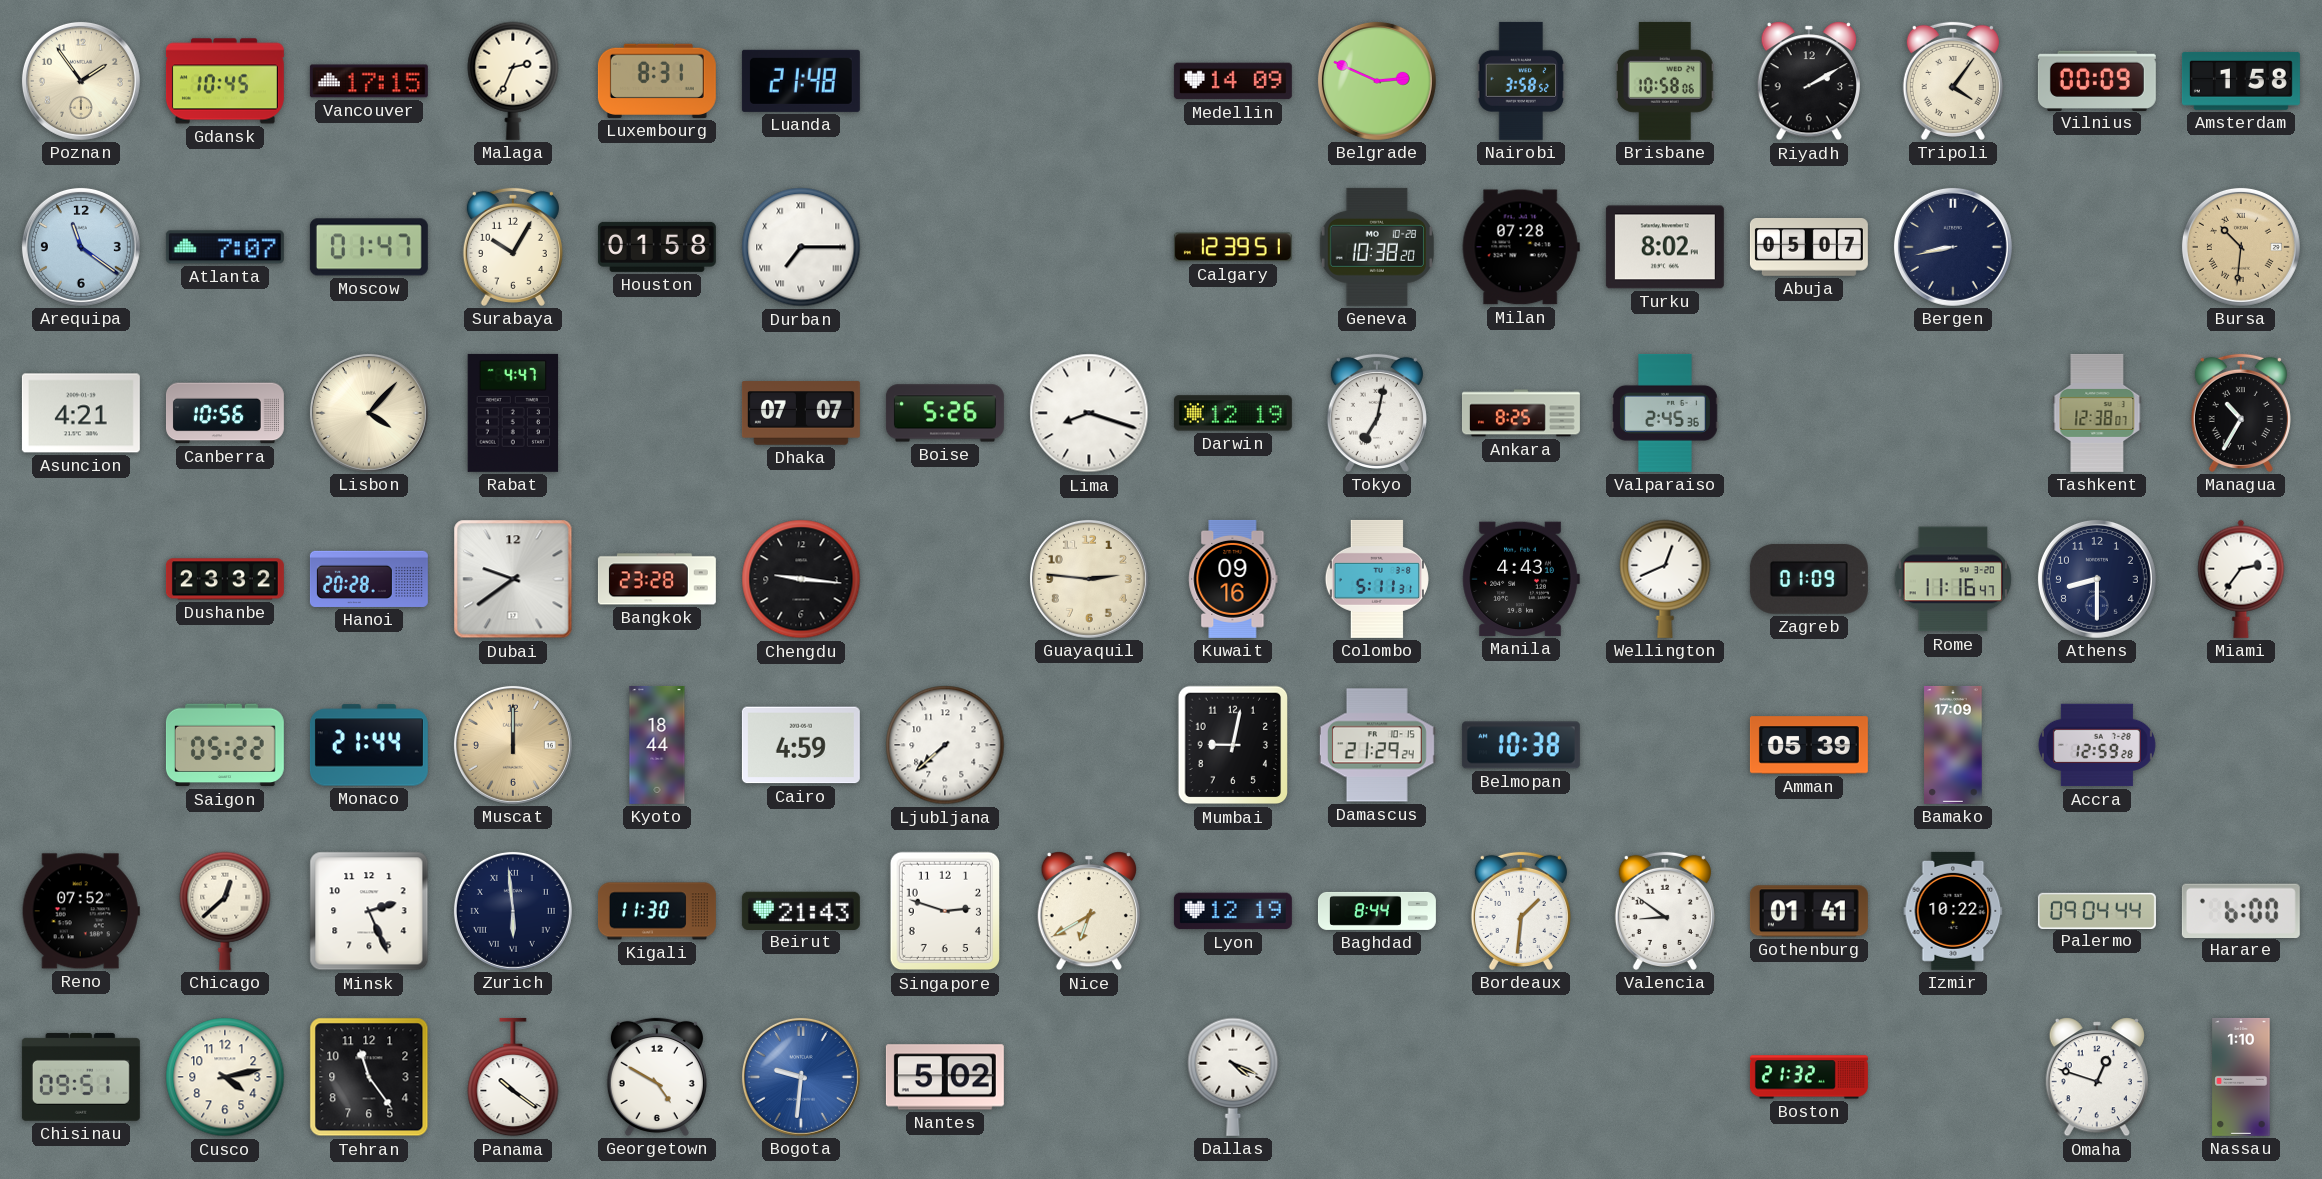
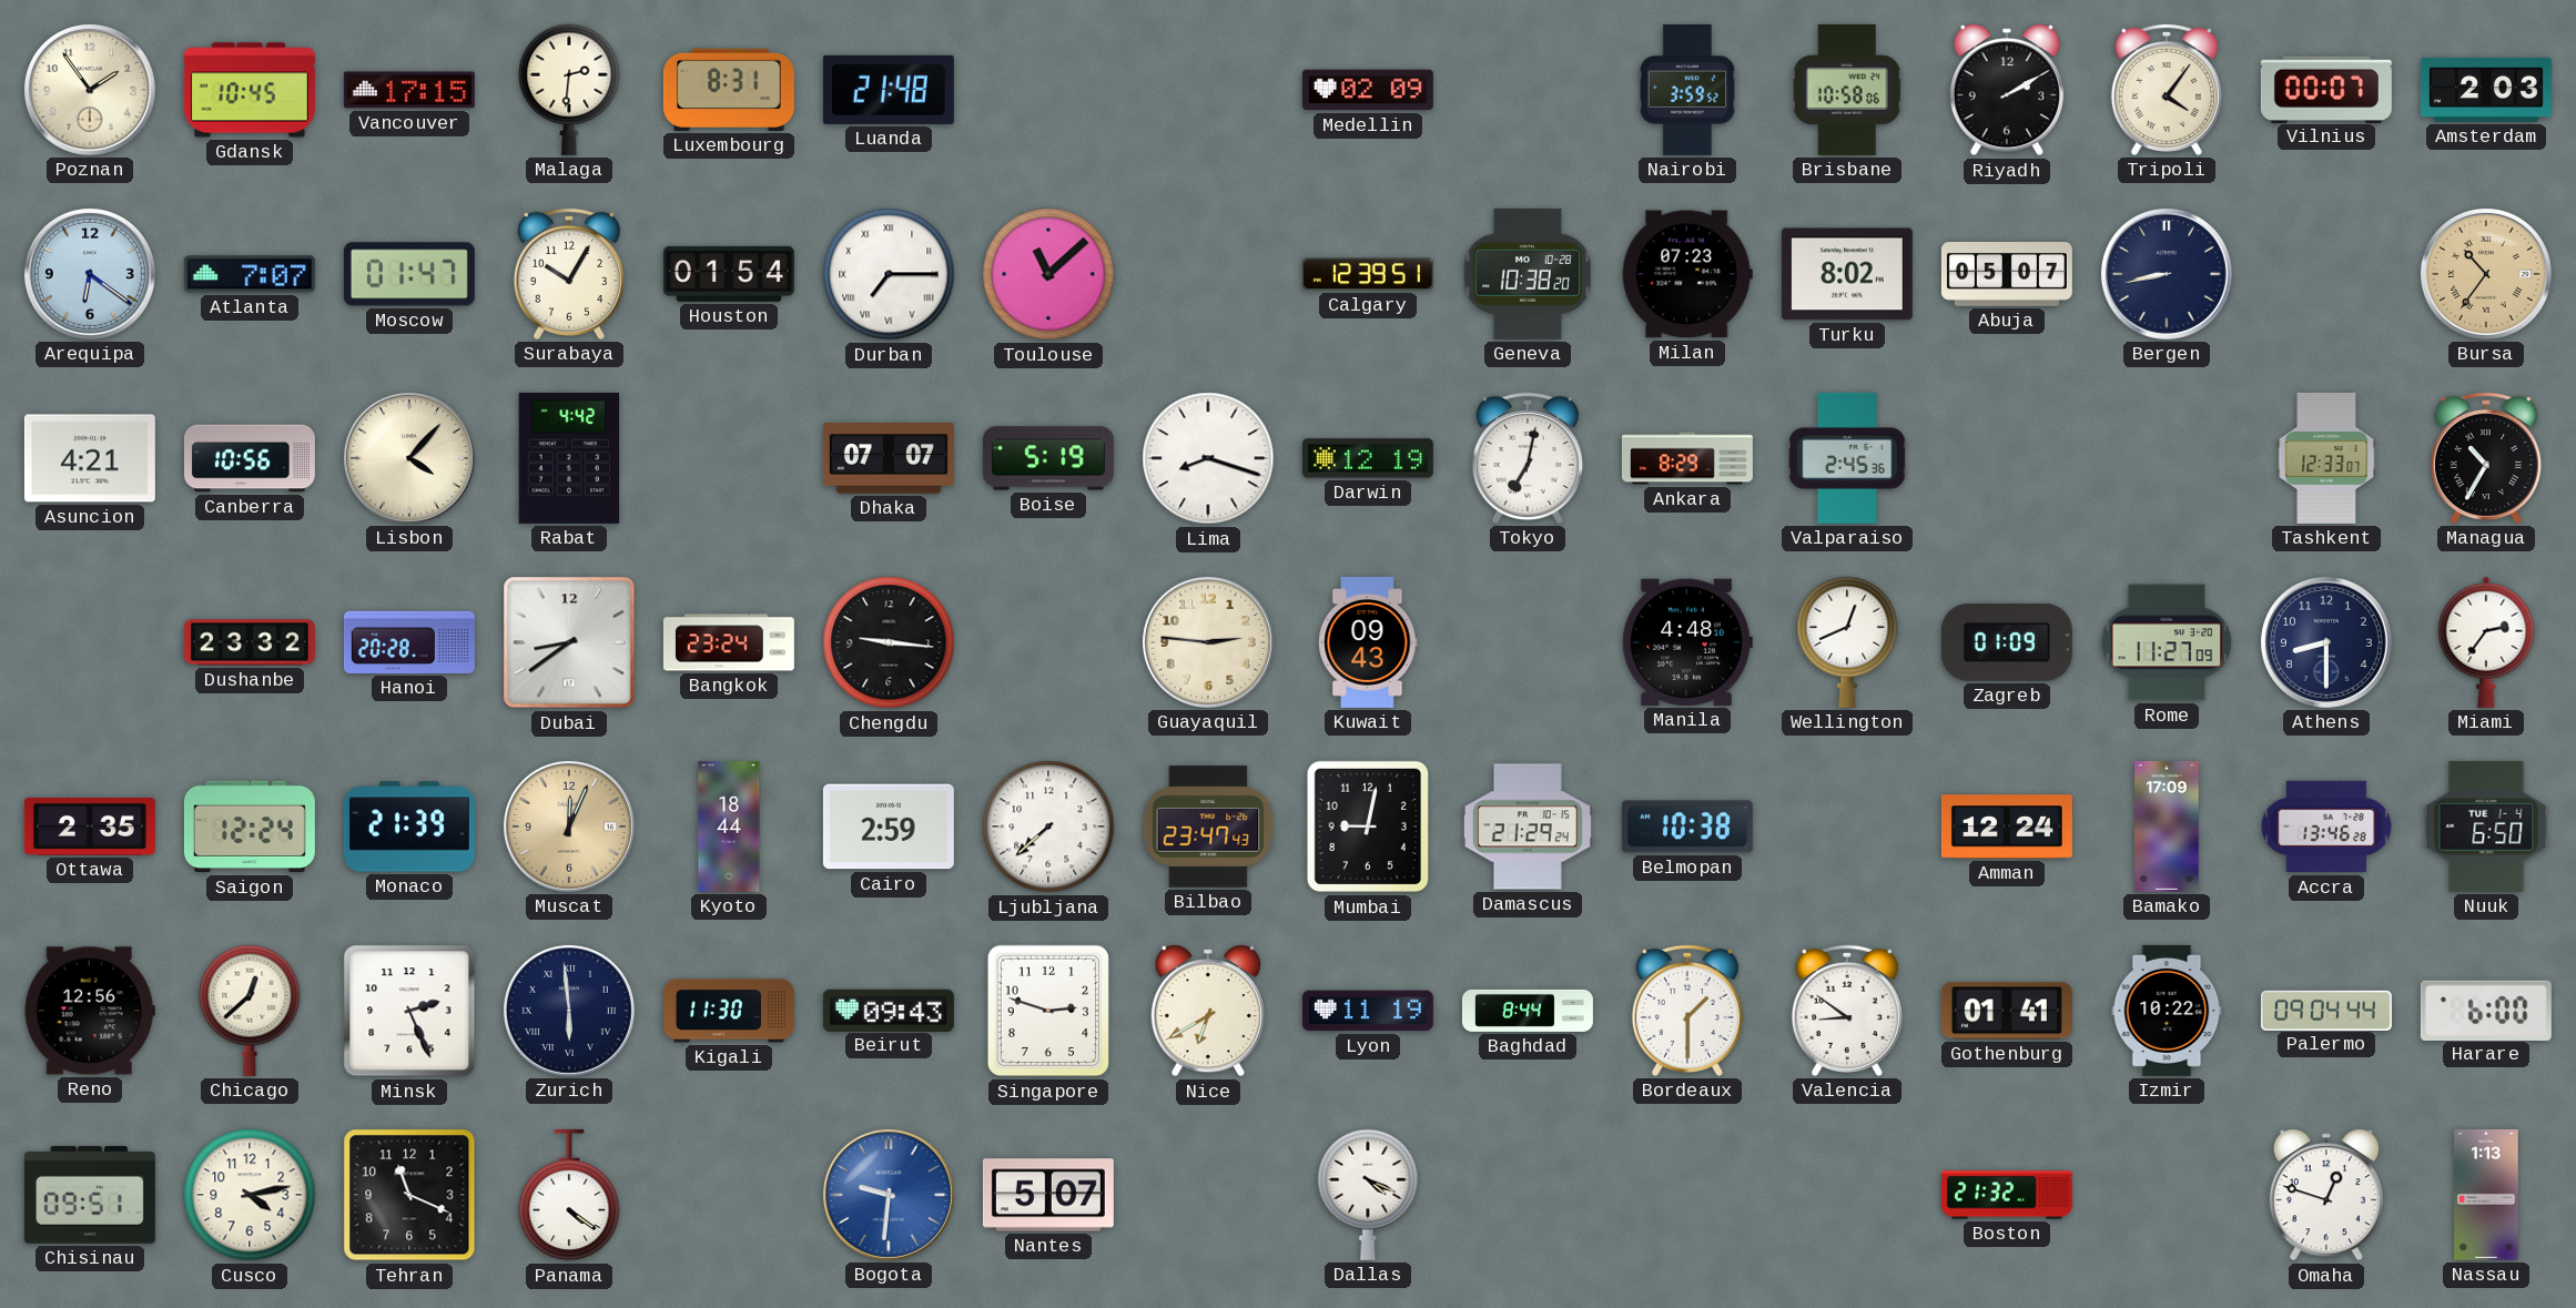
Malaga: 2:34 -> 2:31 (569, 90)
Medellin: 14:09 -> 02:09 (1368, 90)
Belgrade: 2:49 -> none (1377, 81)
Nairobi: 3:58 -> 3:59 (1687, 90)
Vilnius: 00:09 -> 00:07 (2326, 89)
Amsterdam: 1:58 -> 2:03 (2486, 90)
Arequipa: 11:21 -> 6:21 (90, 274)
Houston: 01:58 -> 01:54 (729, 274)
Toulouse: none -> 11:08 (1048, 274)
Milan: 07:28 -> 07:23 (1687, 274)
Bursa: 10:31 -> 10:36 (2486, 274)
Rabat: 4:47 -> 4:42 (569, 458)
Boise: 5:26 -> 5:19 (1048, 458)
Ankara: 8:25 -> 8:29 (1687, 458)
Tashkent: 12:38 -> 12:33 (2326, 458)
Dubai: 9:39 -> 8:39 (569, 642)
Bangkok: 23:28 -> 23:24 (729, 642)
Kuwait: 09:16 -> 09:43 (1368, 642)
Colombo: 5:11 -> none (1376, 579)
Manila: 4:43 -> 4:48 (1687, 642)
Rome: 11:16 -> 11:27 (2167, 642)
Ottawa: none -> 2:35 (90, 827)
Saigon: 05:22 -> 12:24 (250, 827)
Monaco: 21:44 -> 21:39 (409, 827)
Muscat: 12:00 -> 12:04 (569, 827)
Cairo: 4:59 -> 2:59 (889, 827)
Bilbao: none -> 23:47 (1208, 827)
Amman: 05:39 -> 12:24 (2007, 827)
Accra: 12:59 -> 13:46 (2326, 827)
Nuuk: none -> 6:50 (2486, 827)
Reno: 07:52 -> 12:56 (90, 1011)
Beirut: 21:43 -> 09:43 (889, 1010)
Lyon: 12:19 -> 11:19 (1368, 1011)
Bordeaux: 1:31 -> 1:30 (1687, 1011)
Tehran: 11:24 -> 11:19 (409, 1195)
Panama: 10:21 -> 4:21 (569, 1195)
Georgetown: 4:50 -> none (657, 1077)
Nantes: 5:02 -> 5:07 (1048, 1195)
Nassau: 1:10 -> 1:13 (2486, 1195)
